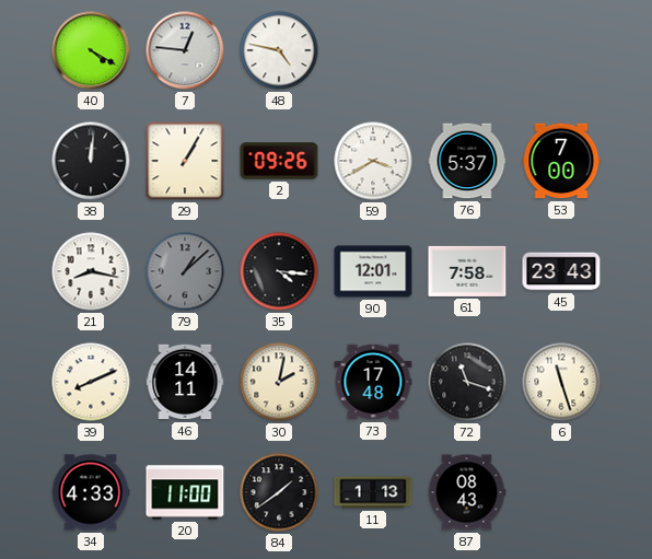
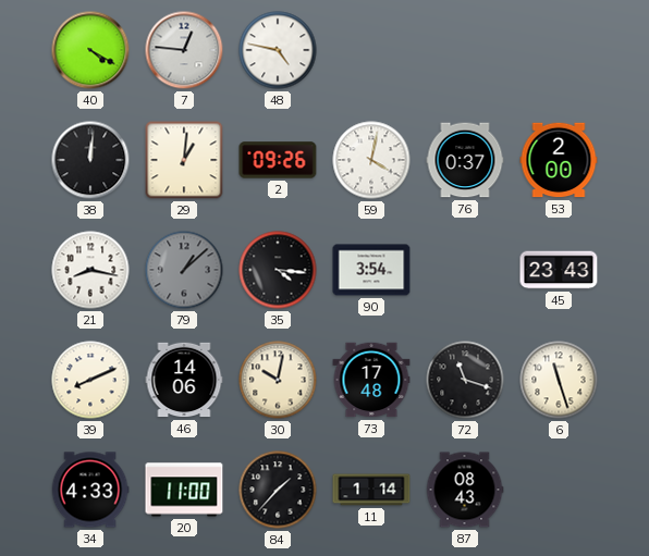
29: 1:05 -> 1:01 (184, 160)
59: 3:40 -> 4:02 (371, 160)
76: 5:37 -> 0:37 (465, 160)
53: 7:00 -> 2:00 (559, 160)
90: 12:01 -> 3:54 (371, 270)
61: 7:58 -> none (467, 271)
46: 14:11 -> 14:06 (184, 380)
30: 2:02 -> 10:02 (278, 380)
84: 1:39 -> 1:37 (278, 490)
11: 1:13 -> 1:14 (371, 490)
